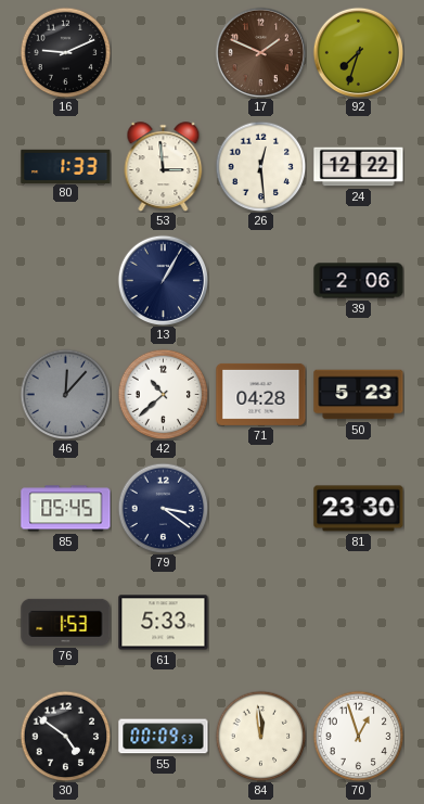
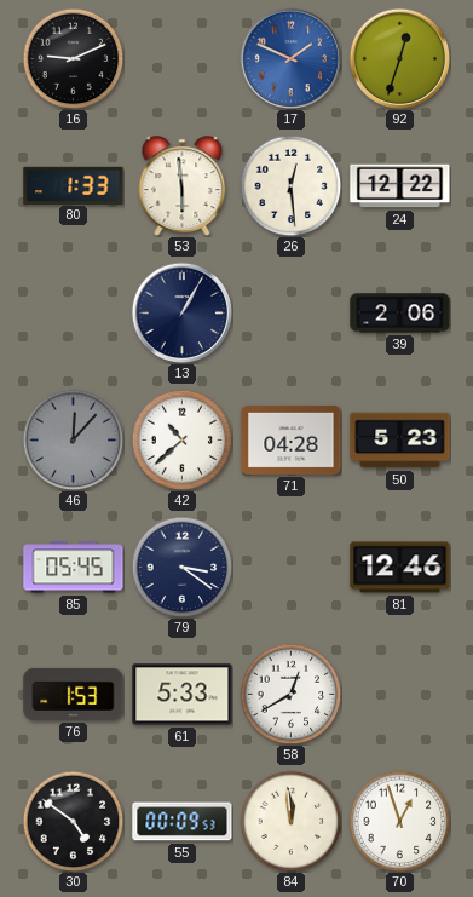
17 dial: brown -> blue (290, 58)
92: 7:33 -> 12:33 (399, 58)
53: 2:59 -> 5:59 (183, 185)
81: 23:30 -> 12:46 (400, 568)
58: none -> 12:40 (290, 694)
